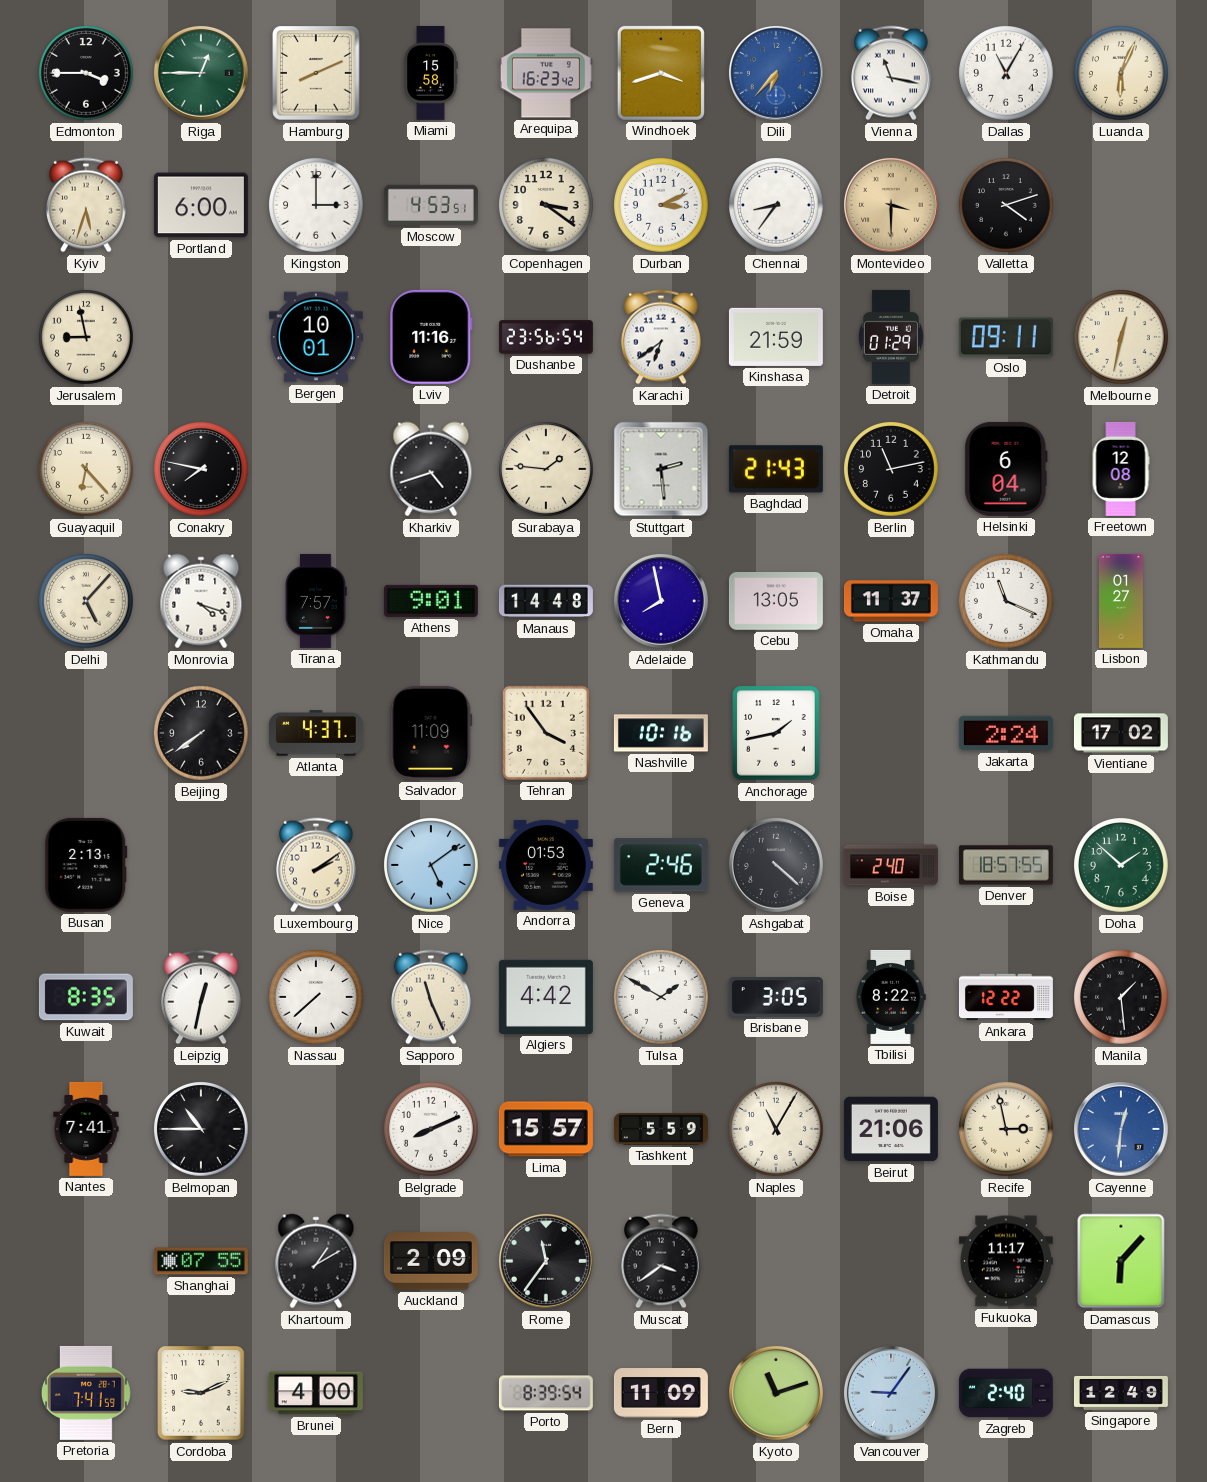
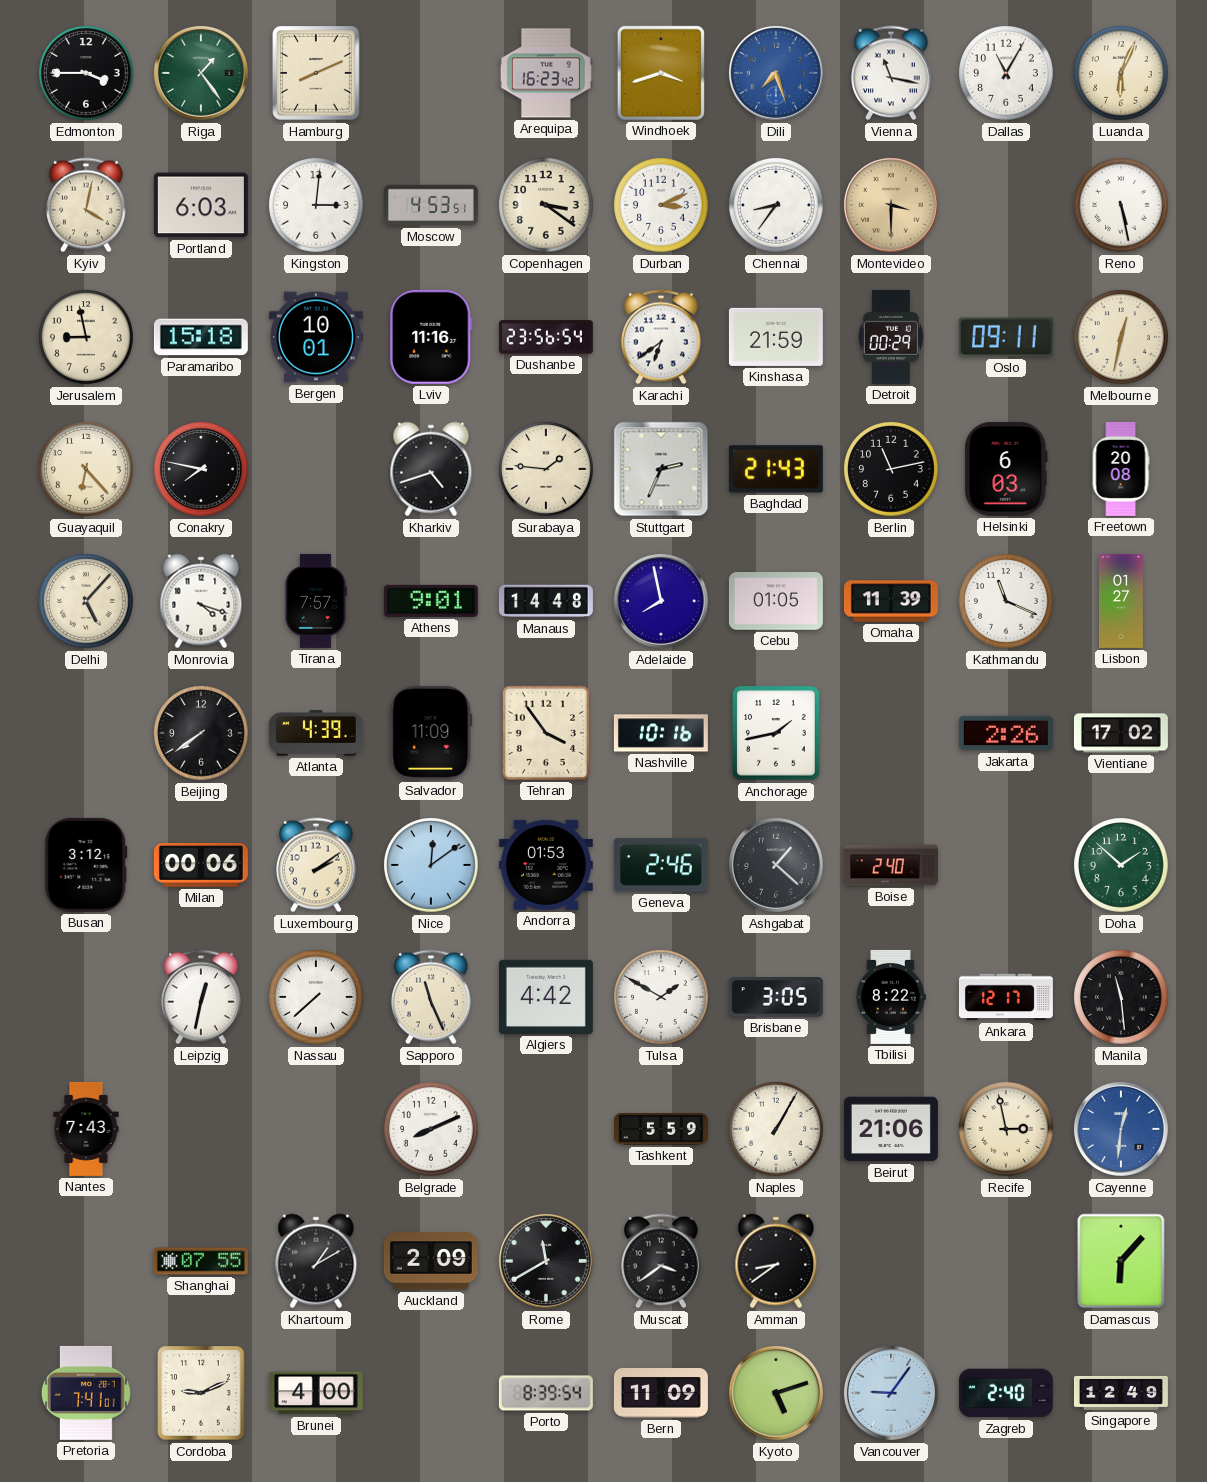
Riga: 12:45 -> 1:24 (201, 73)
Miami: 15:58 -> none (431, 73)
Dili: 6:37 -> 7:27 (776, 73)
Kyiv: 5:33 -> 4:02 (87, 205)
Portland: 6:00 -> 6:03 (201, 205)
Kingston: 3:00 -> 3:01 (317, 206)
Valletta: 4:12 -> none (1007, 206)
Reno: none -> 5:28 (1122, 206)
Paramaribo: none -> 15:18 (201, 337)
Detroit: 01:29 -> 00:29 (892, 337)
Stuttgart: 2:29 -> 2:34 (661, 469)
Helsinki: 6:04 -> 6:03 (1006, 469)
Freetown: 12:08 -> 20:08 (1121, 469)
Cebu: 13:05 -> 01:05 (776, 602)
Omaha: 11:37 -> 11:39 (891, 601)
Atlanta: 4:37 -> 4:39 (316, 733)
Jakarta: 2:24 -> 2:26 (1006, 733)
Busan: 2:13 -> 3:12 (86, 865)
Milan: none -> 00:06 (201, 866)
Nice: 5:09 -> 12:09 (432, 866)
Ashgabat: 4:22 -> 1:22 (776, 865)
Denver: 18:57 -> none (1006, 865)
Kuwait: 8:35 -> none (86, 997)
Ankara: 12:22 -> 12:17 (1006, 997)
Manila: 1:29 -> 11:29 (1122, 998)
Nantes: 7:41 -> 7:43 (86, 1129)
Belmopan: 10:45 -> none (202, 1130)
Lima: 15:57 -> none (546, 1129)
Naples: 11:05 -> 1:05 (777, 1130)
Rome: 11:36 -> 11:40 (546, 1261)
Amman: none -> 8:39 (776, 1261)
Fukuoka: 11:17 -> none (1006, 1261)
Pretoria: 7:41:59 -> 7:41:01 (87, 1393)
Kyoto: 11:12 -> 5:12 (776, 1393)
